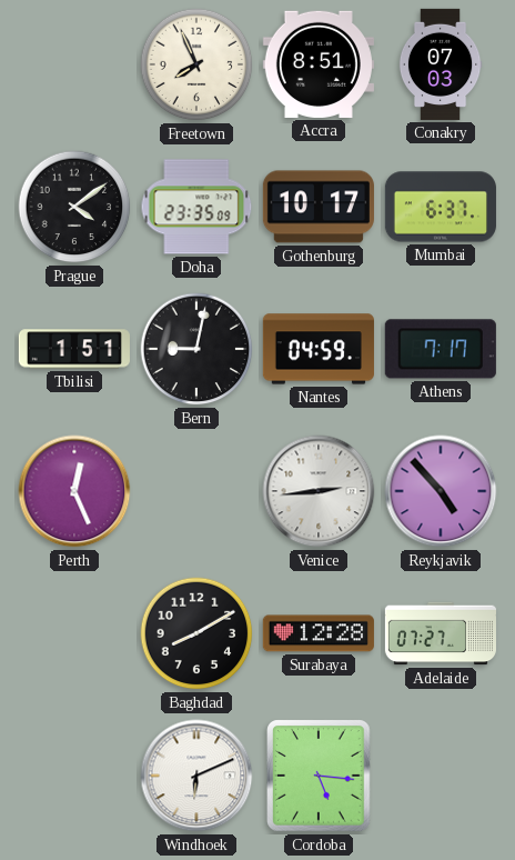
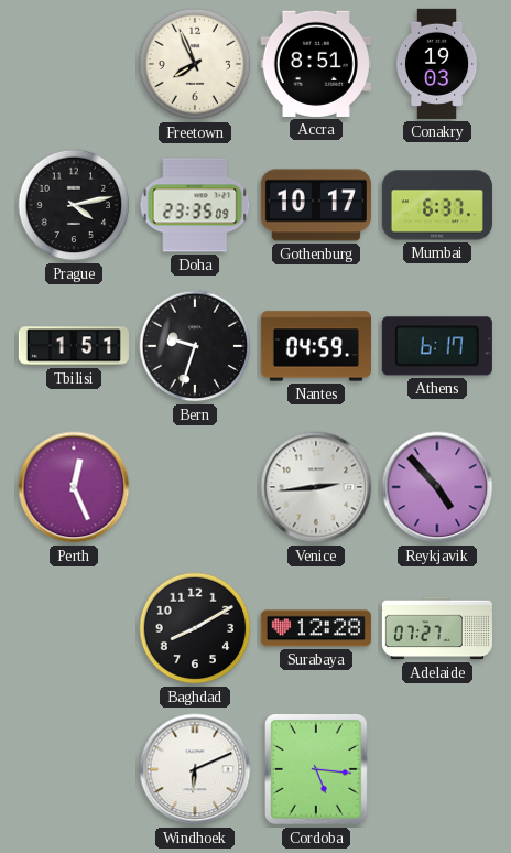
Conakry: 07:03 -> 19:03 (437, 64)
Prague: 4:09 -> 4:13 (74, 205)
Bern: 9:02 -> 9:33 (195, 346)
Athens: 7:17 -> 6:17 (437, 346)
